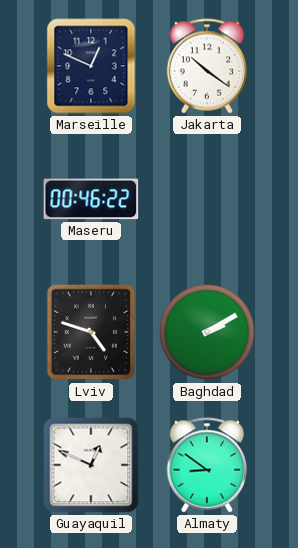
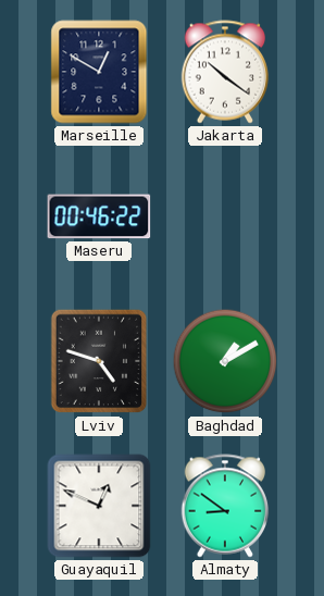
Marseille: 12:49 -> 12:50 (99, 72)
Baghdad: 2:10 -> 1:10 (225, 361)
